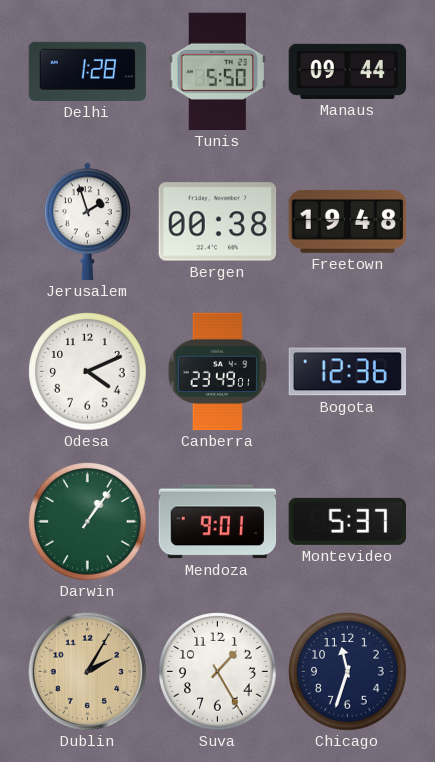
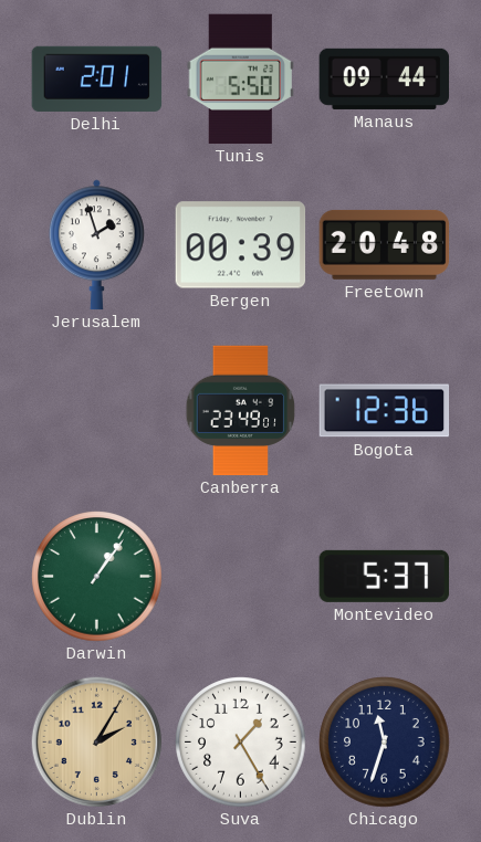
Delhi: 1:28 -> 2:01 (97, 78)
Bergen: 00:38 -> 00:39 (241, 245)
Freetown: 19:48 -> 20:48 (385, 244)
Odesa: 4:11 -> none (88, 372)
Mendoza: 9:01 -> none (218, 522)
